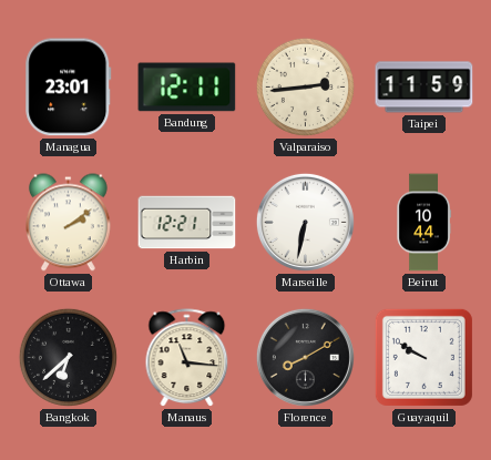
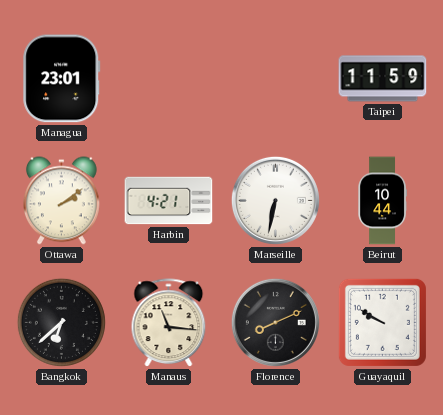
Bandung: 12:11 -> none (187, 88)
Valparaiso: 2:44 -> none (305, 86)
Harbin: 12:21 -> 4:21 (169, 201)
Florence: 8:10 -> 8:11 (275, 322)
